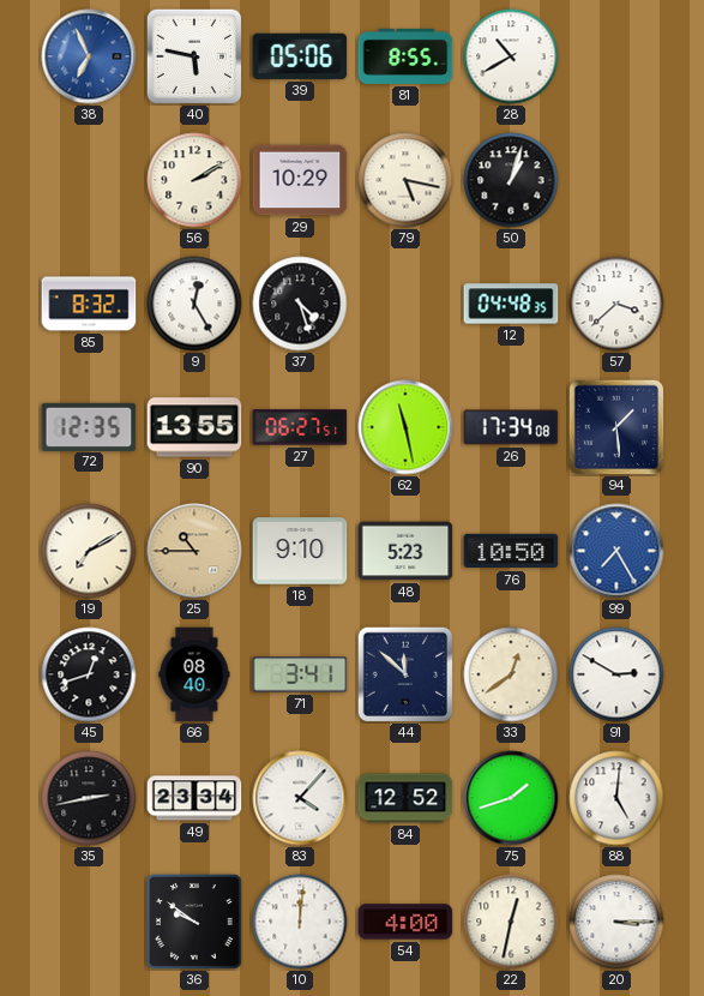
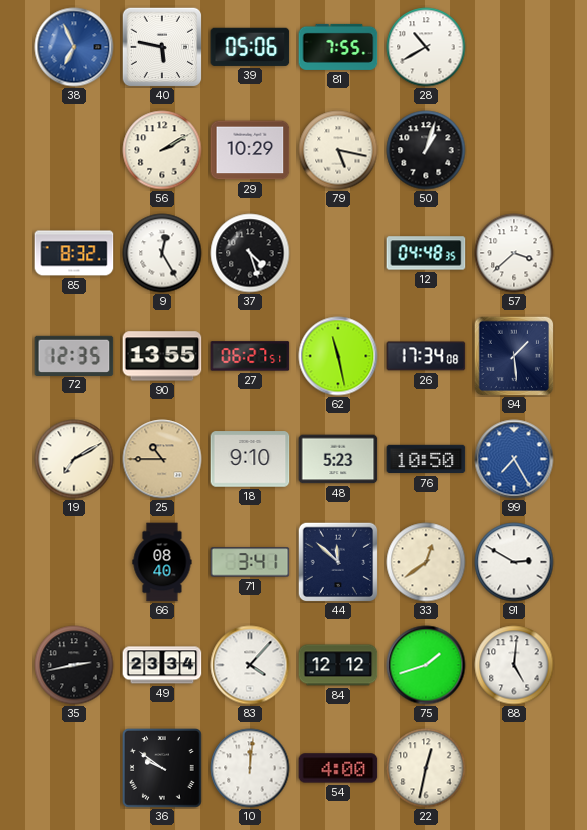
81: 8:55 -> 7:55 (338, 47)
45: 12:42 -> none (89, 674)
84: 12:52 -> 12:12 (338, 665)
20: 3:15 -> none (616, 922)
